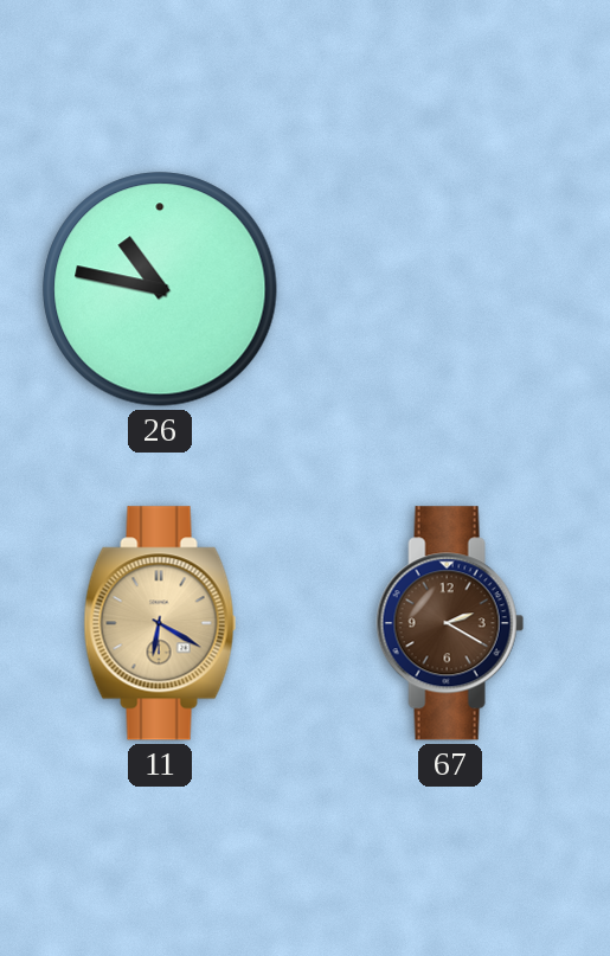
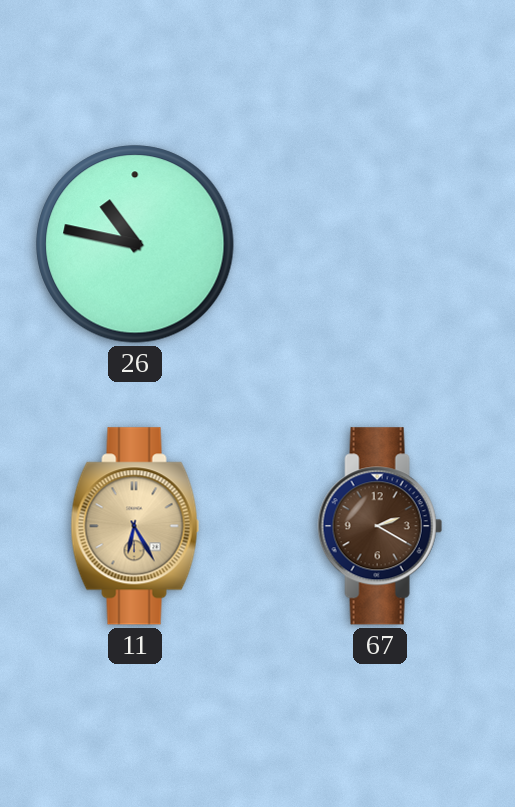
11: 6:20 -> 6:25 (135, 526)
